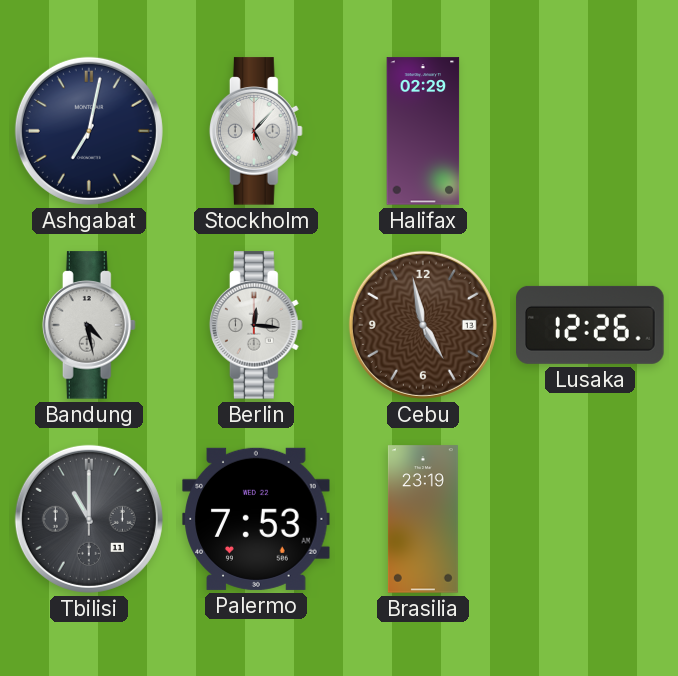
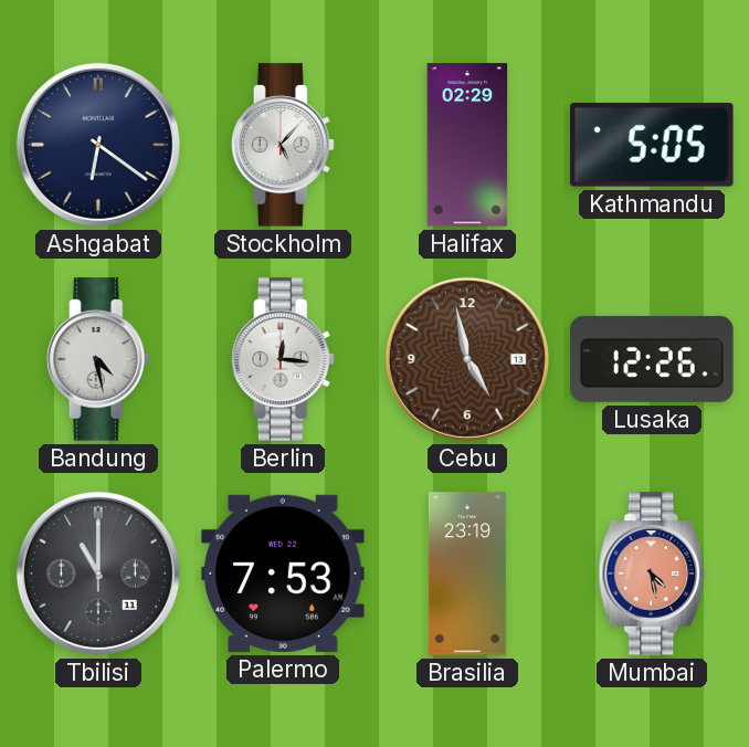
Ashgabat: 7:02 -> 6:21 (98, 145)
Kathmandu: none -> 5:05 (652, 146)
Mumbai: none -> 4:28 (652, 574)
